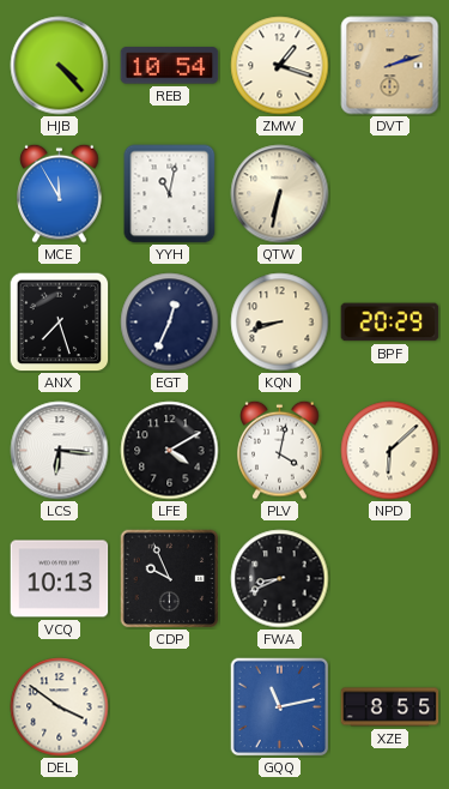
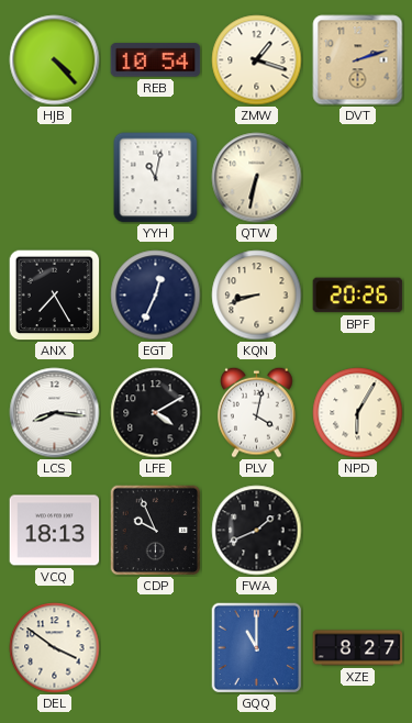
MCE: 11:55 -> none (60, 193)
ANX: 7:27 -> 7:25 (54, 294)
BPF: 20:29 -> 20:26 (358, 296)
LCS: 6:16 -> 8:16 (55, 413)
NPD: 6:08 -> 6:05 (358, 413)
VCQ: 10:13 -> 18:13 (55, 531)
FWA: 8:41 -> 1:41 (257, 531)
GQQ: 11:13 -> 11:00 (256, 647)
XZE: 8:55 -> 8:27 (358, 648)
